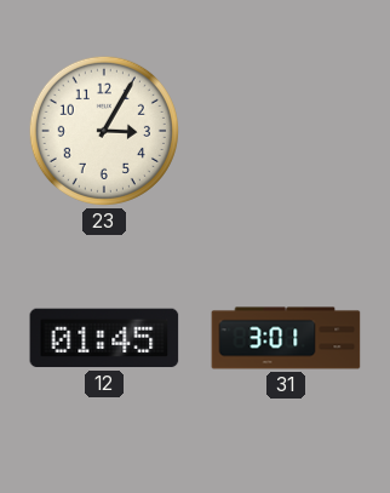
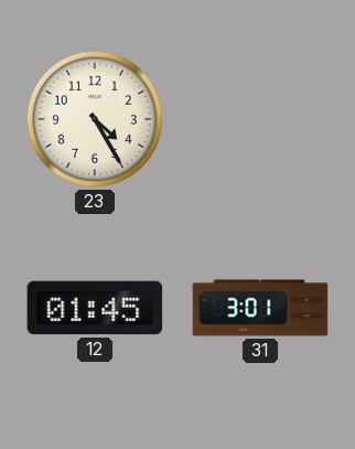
23: 3:05 -> 4:25 (95, 119)
